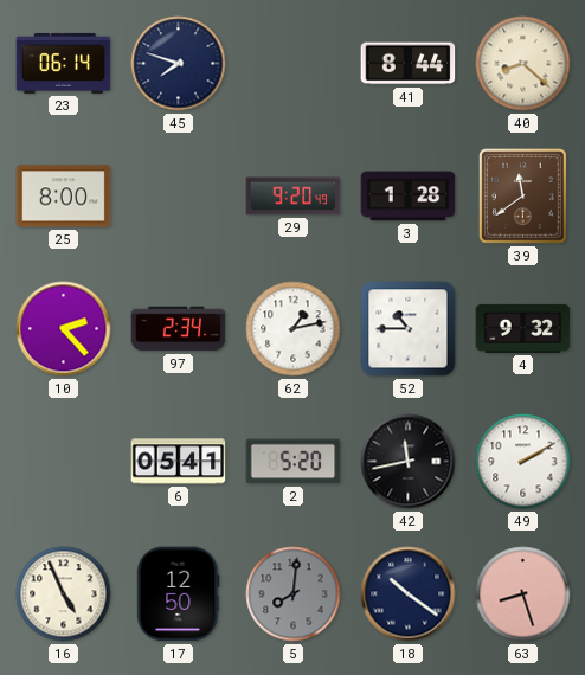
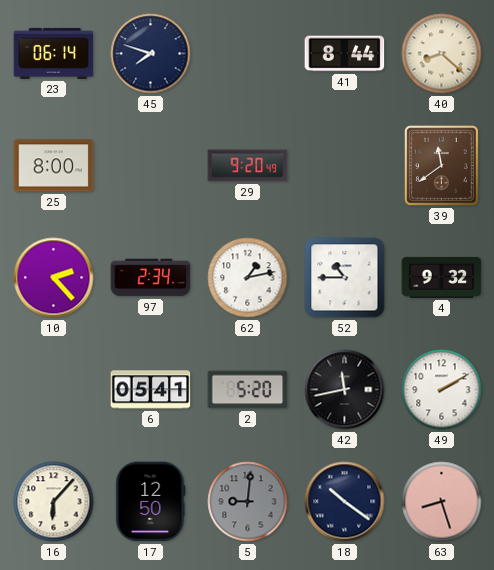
3: 1:28 -> none (409, 197)
16: 4:56 -> 6:07 (54, 502)
5: 8:01 -> 9:01 (248, 502)
